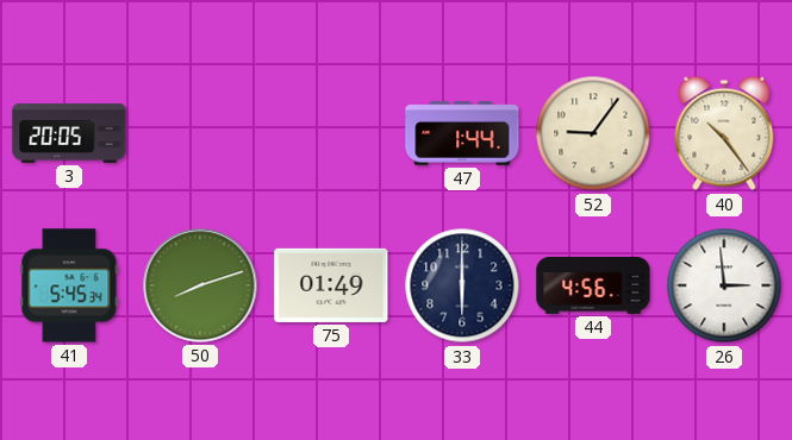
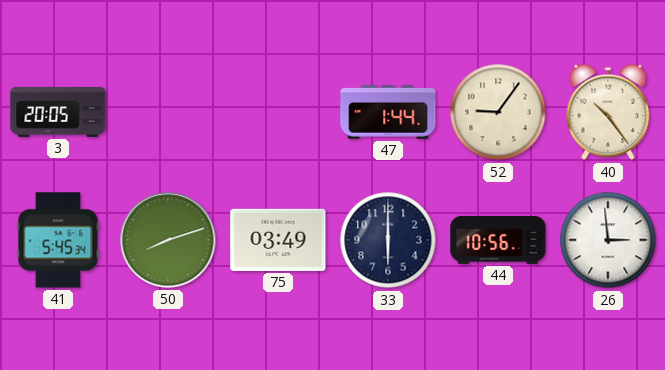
75: 01:49 -> 03:49 (278, 240)
44: 4:56 -> 10:56 (498, 240)
